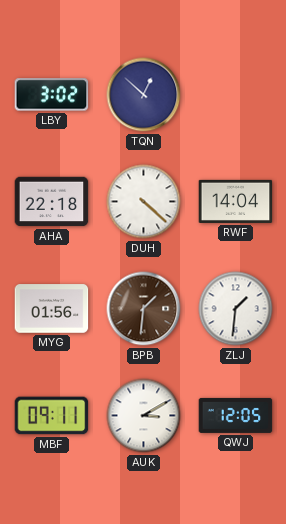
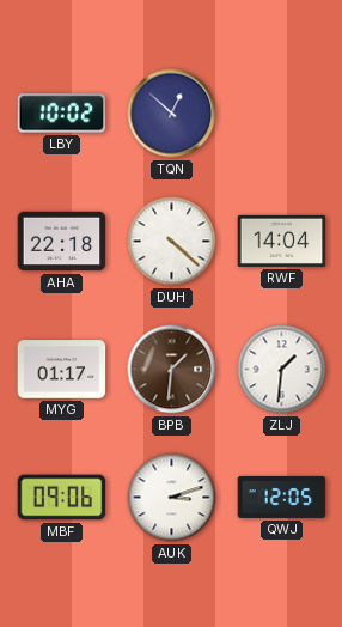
LBY: 3:02 -> 10:02 (62, 114)
MYG: 01:56 -> 01:17 (62, 370)
MBF: 09:11 -> 09:06 (62, 498)
AUK: 3:10 -> 3:12 (172, 498)
